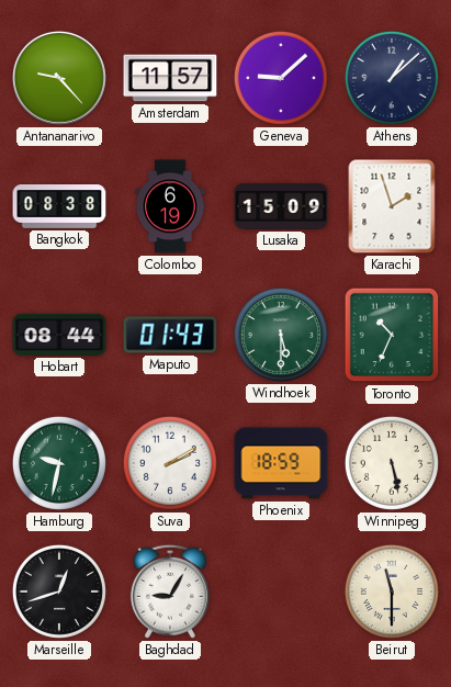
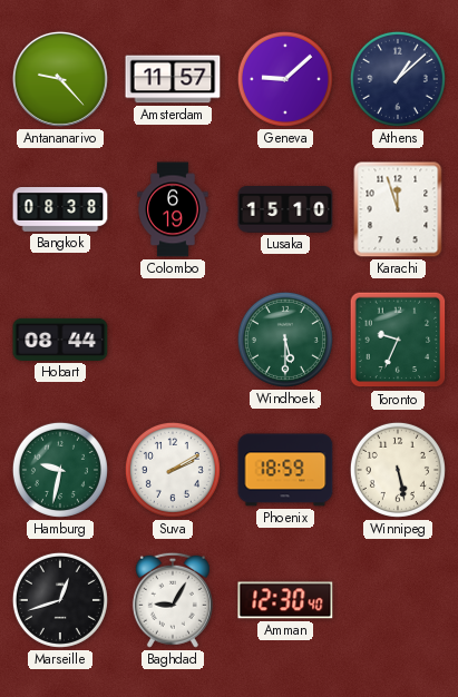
Lusaka: 15:09 -> 15:10 (285, 209)
Karachi: 1:57 -> 11:57 (398, 209)
Maputo: 01:43 -> none (170, 335)
Toronto: 10:34 -> 9:34 (398, 340)
Amman: none -> 12:30 (285, 600)
Beirut: 11:30 -> none (392, 592)
